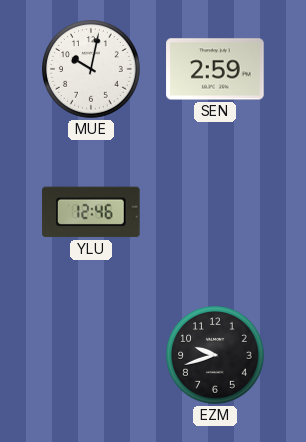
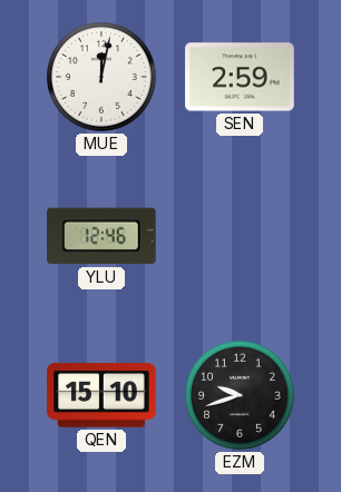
MUE: 10:02 -> 12:02 (101, 77)
QEN: none -> 15:10 (101, 395)
